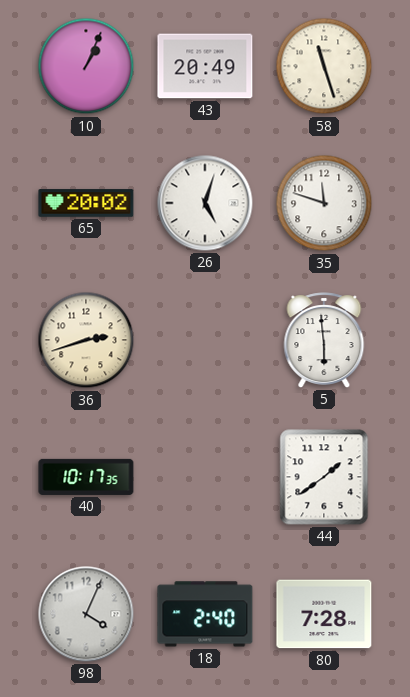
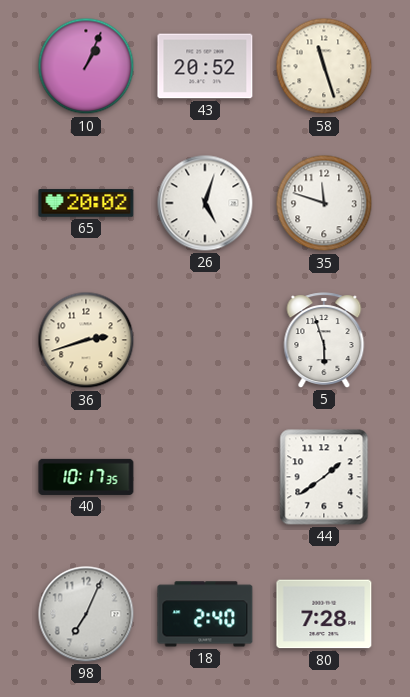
43: 20:49 -> 20:52 (205, 66)
5: 5:59 -> 5:57 (324, 340)
98: 4:04 -> 7:04 (86, 614)
